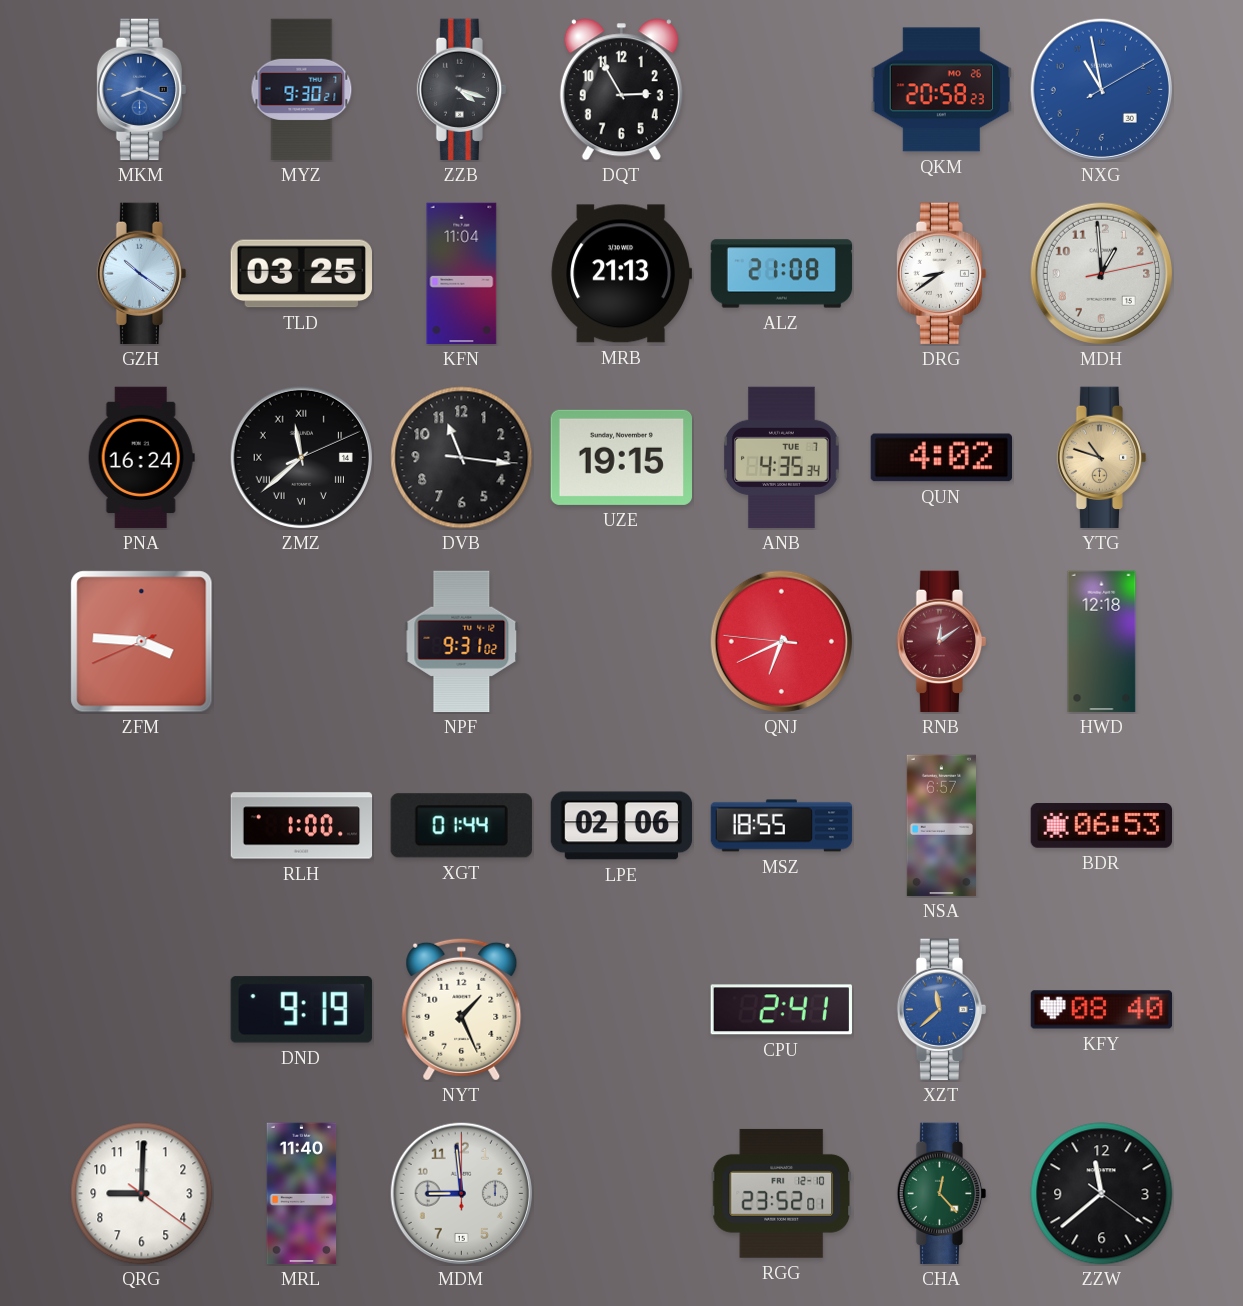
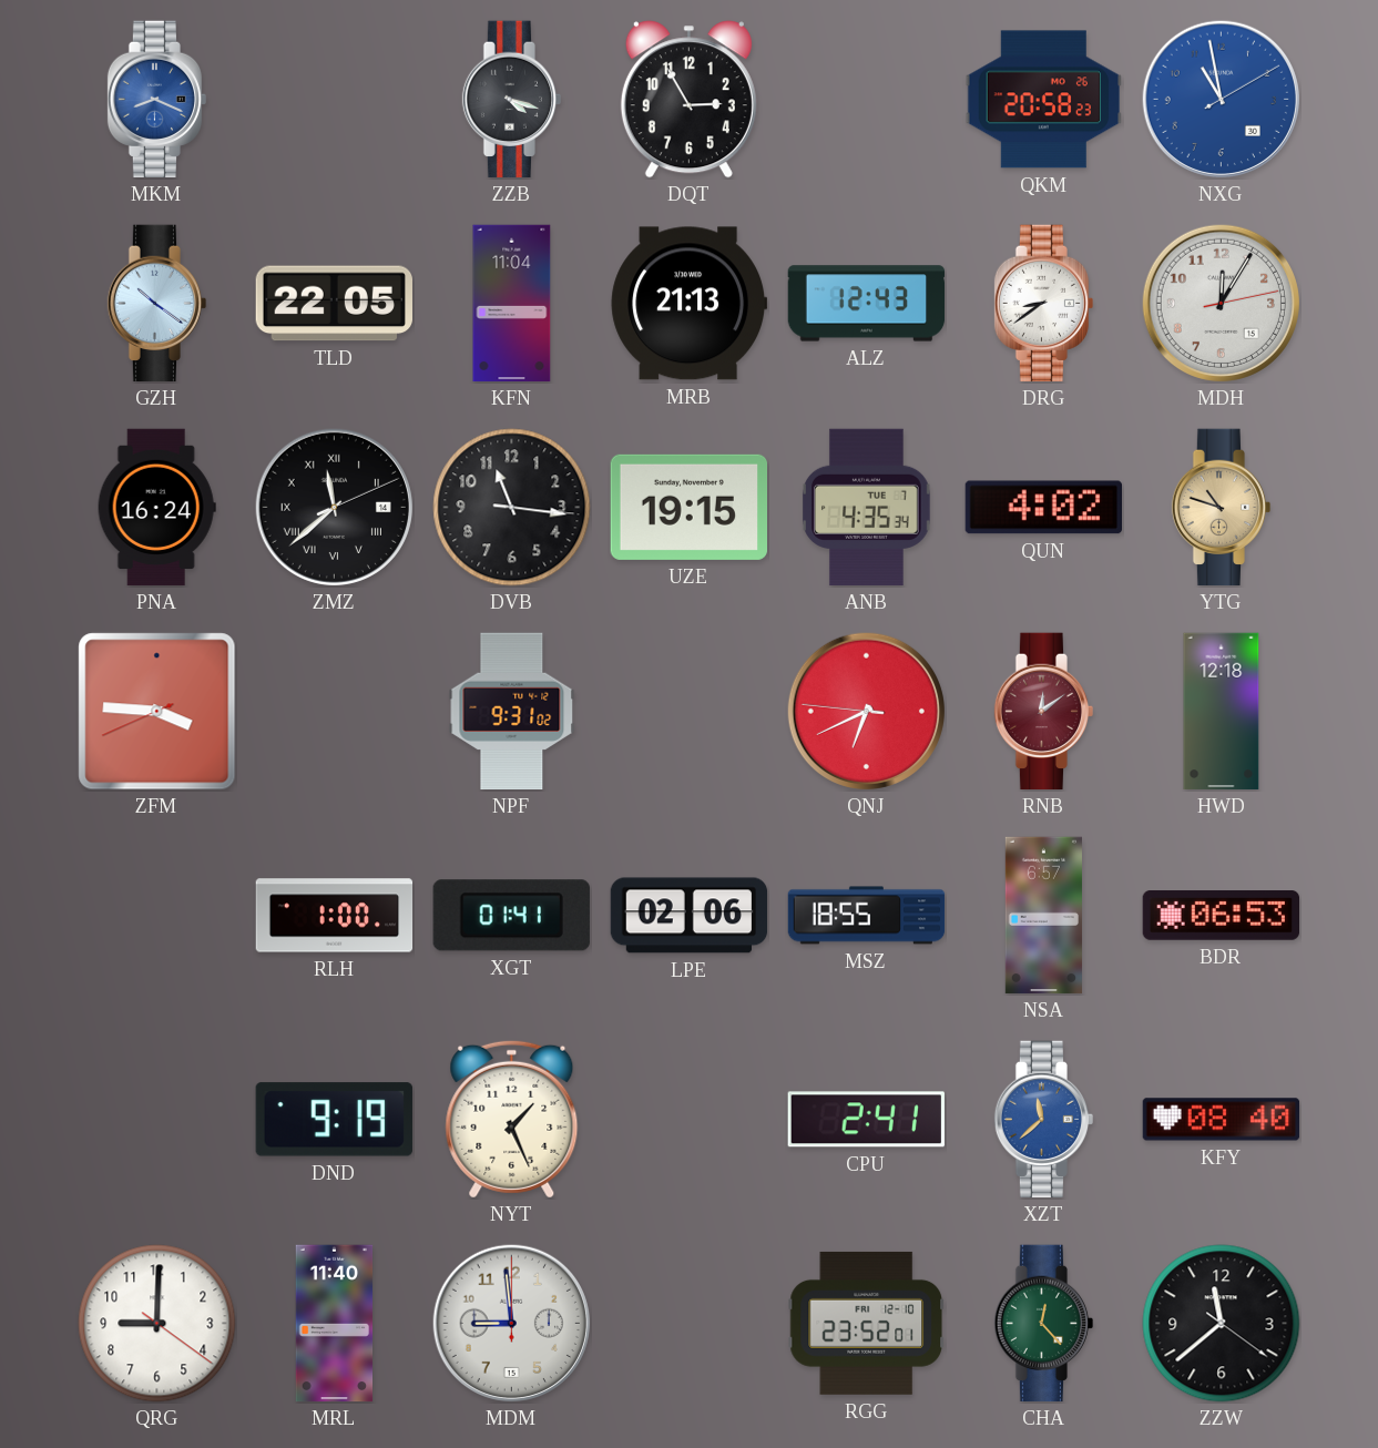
MYZ: 9:30 -> none (302, 90)
TLD: 03:25 -> 22:05 (334, 304)
ALZ: 21:08 -> 12:43 (867, 304)
MDH: 12:59 -> 12:05 (1221, 303)
XGT: 01:44 -> 01:41 (511, 916)
